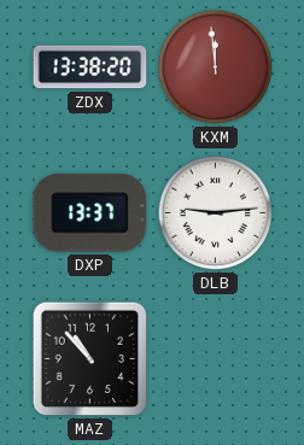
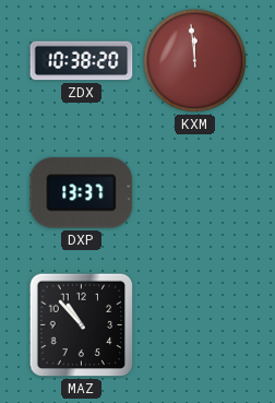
ZDX: 13:38 -> 10:38 (82, 61)
DLB: 9:14 -> none (216, 213)
